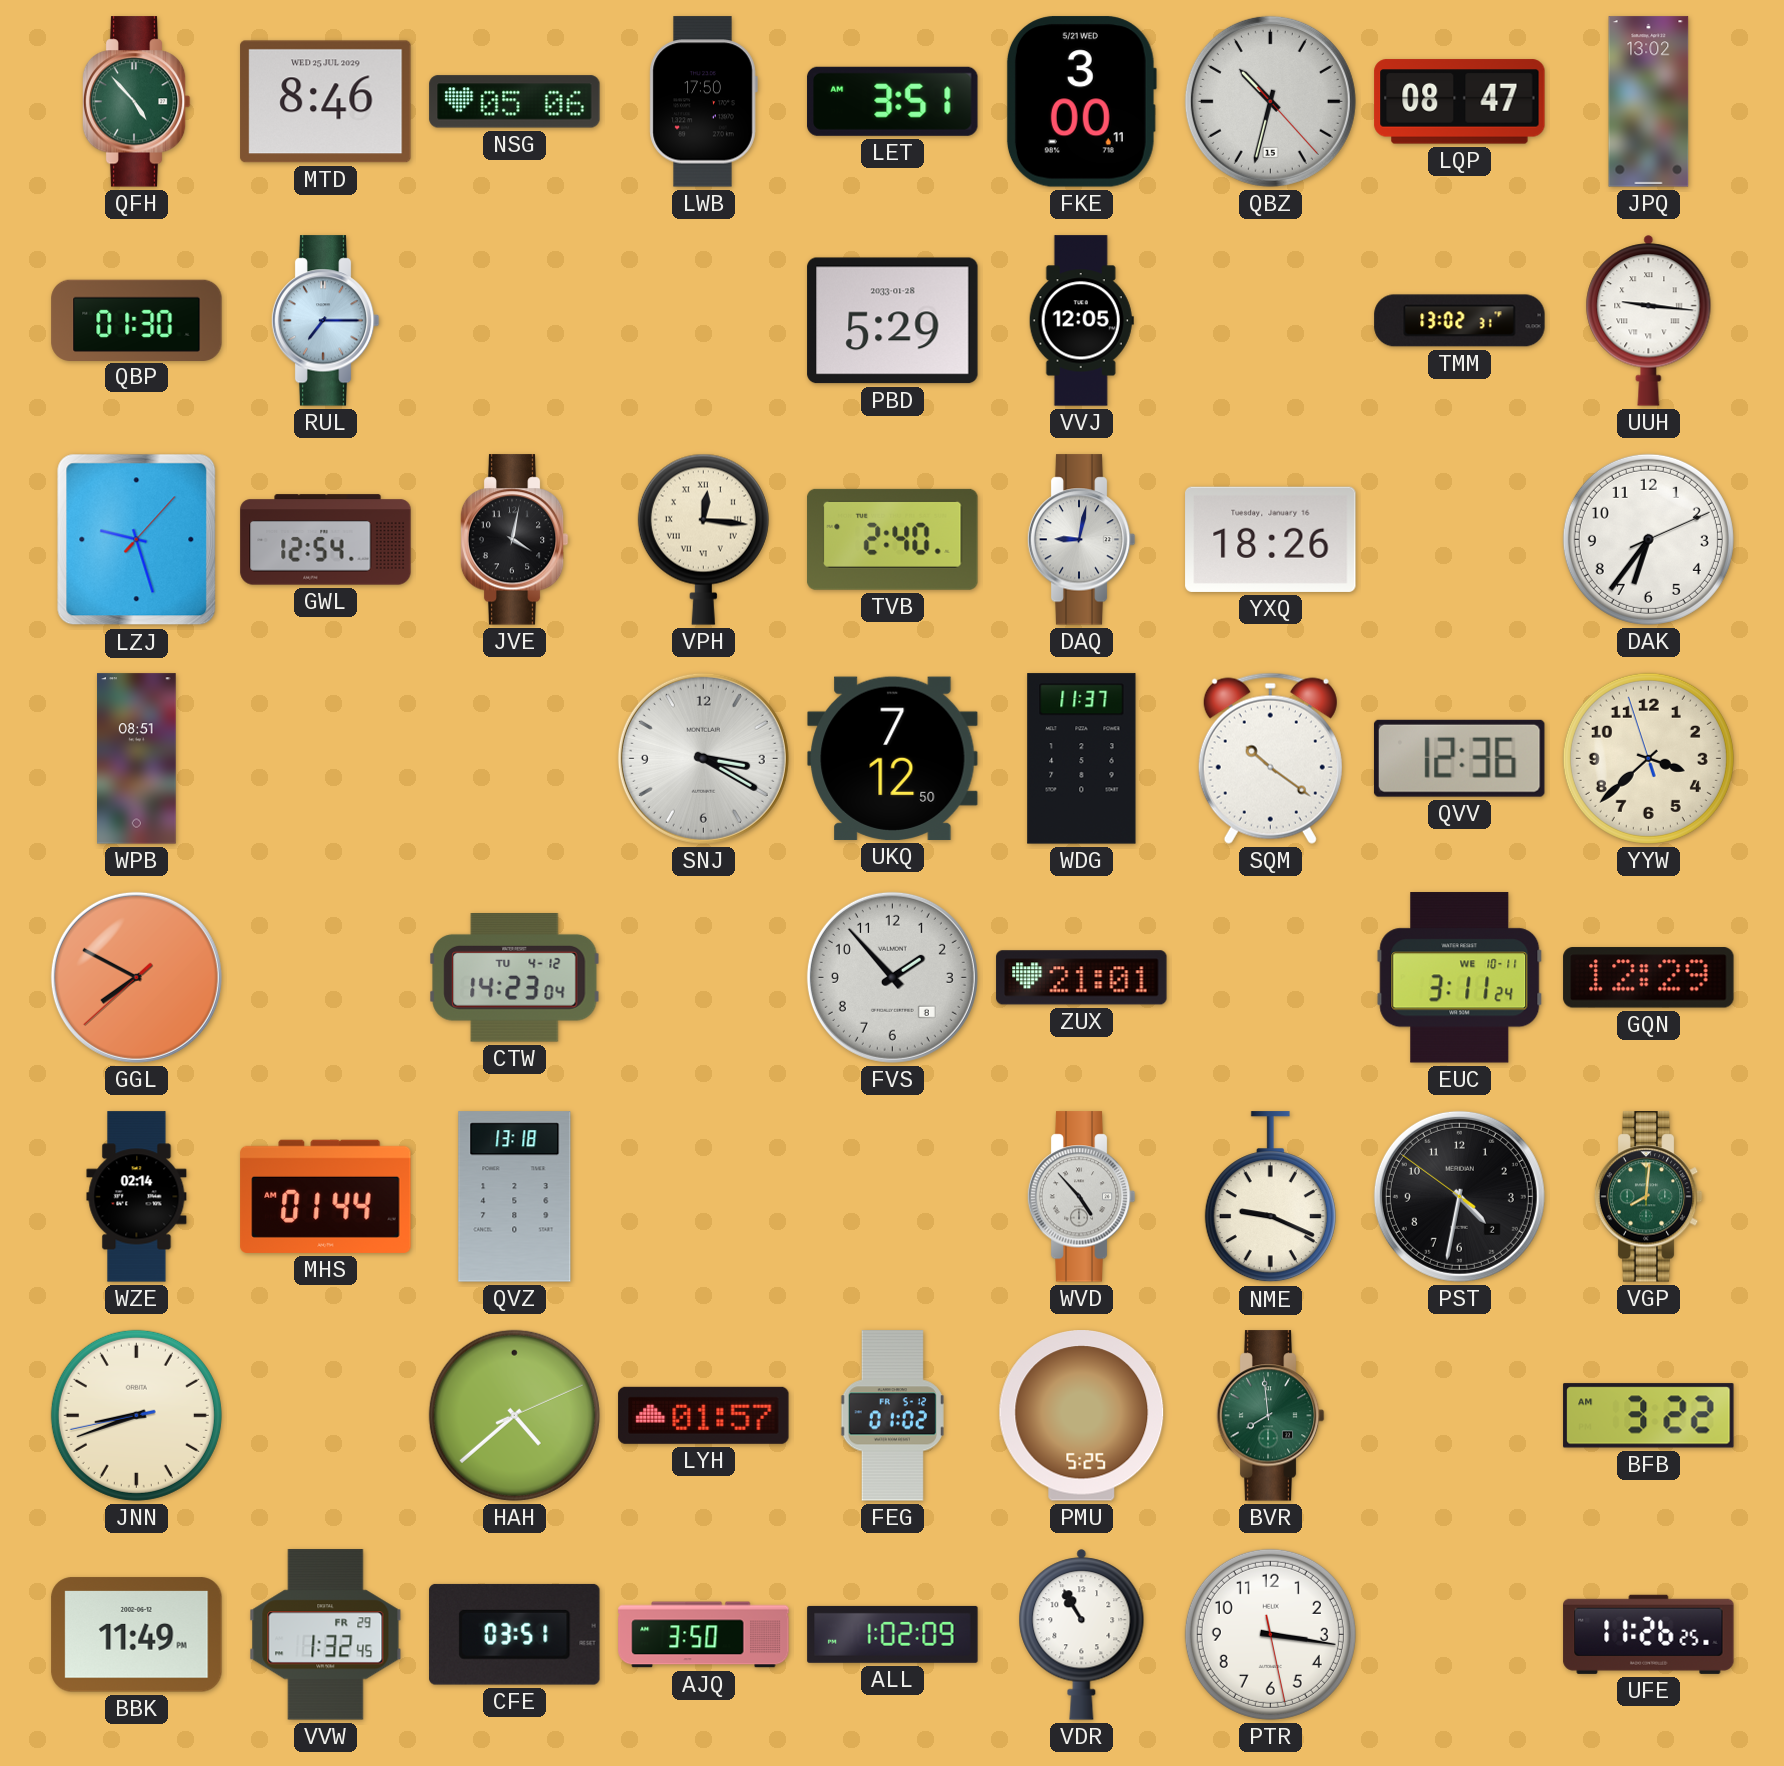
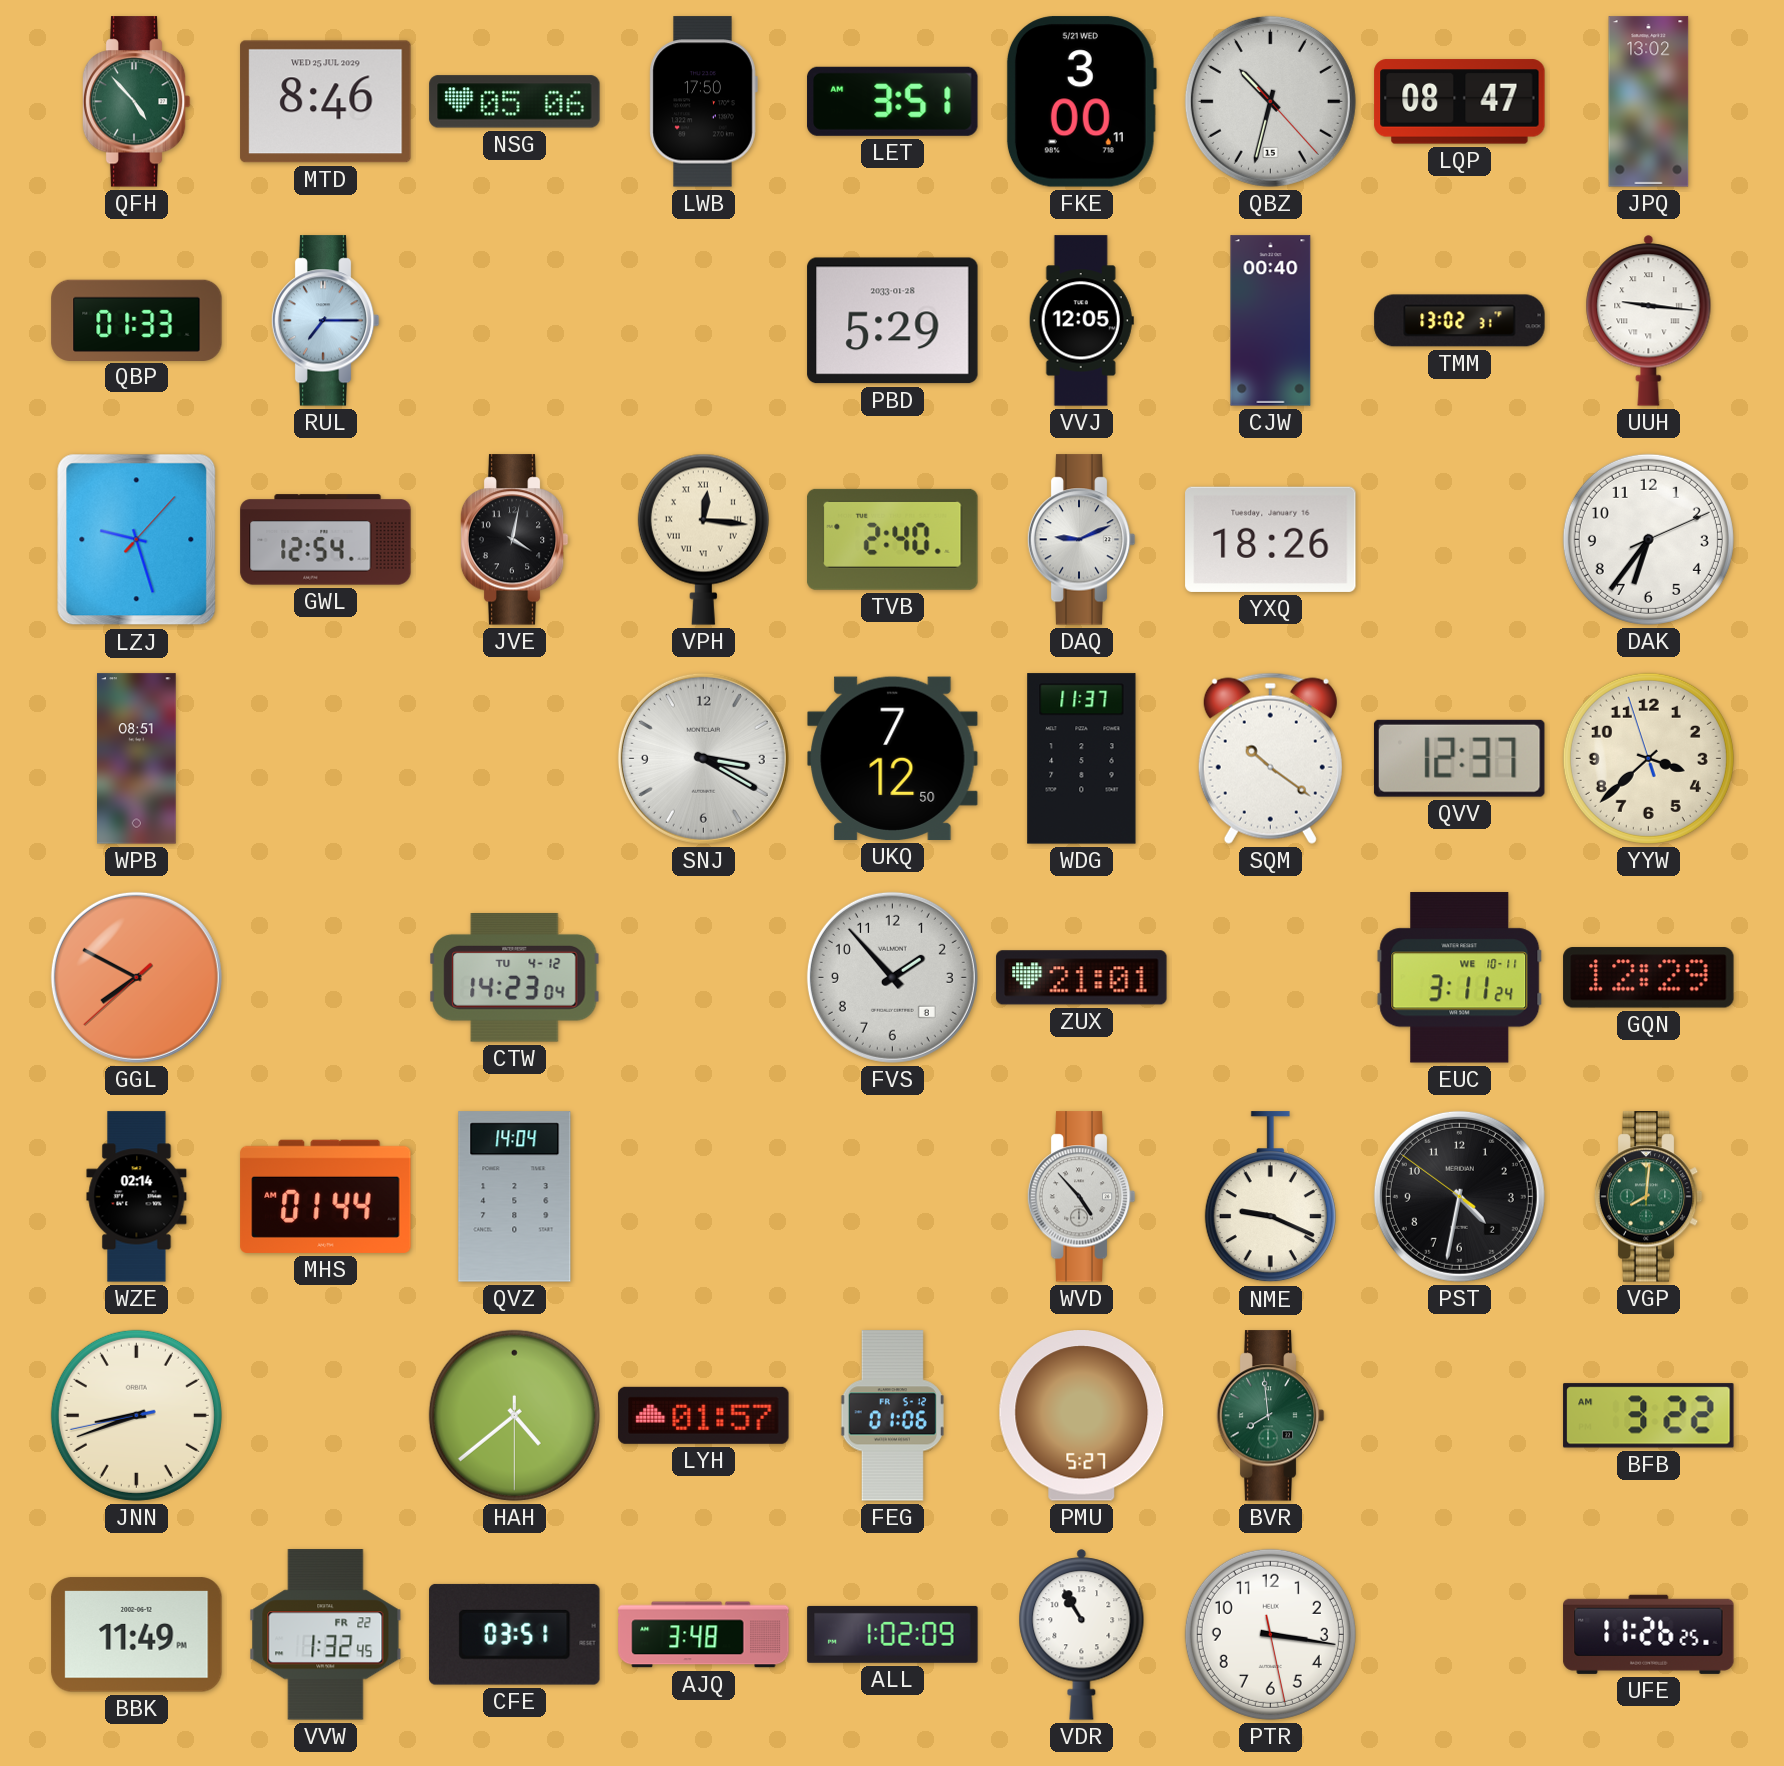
QBP: 01:30 -> 01:33 (137, 320)
CJW: none -> 00:40 (1271, 321)
DAQ: 9:02 -> 9:11 (1081, 540)
QVV: 12:36 -> 12:37 (1459, 758)
QVZ: 13:18 -> 14:04 (515, 1197)
HAH: 4:38:11 -> 4:38:30 (514, 1415)
FEG: 01:02 -> 01:06 (892, 1416)
PMU: 5:25 -> 5:27 (1082, 1416)
VVW date: FR 29 -> FR 22 (326, 1635)
AJQ: 3:50 -> 3:48 (704, 1635)
